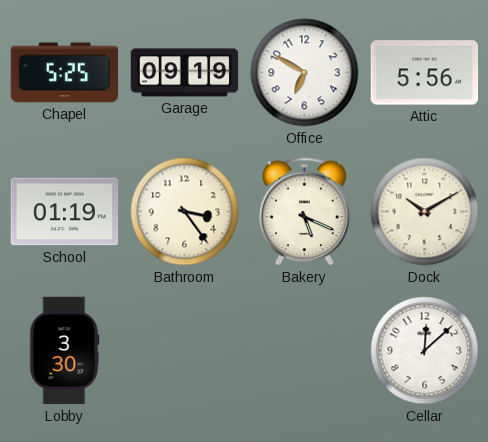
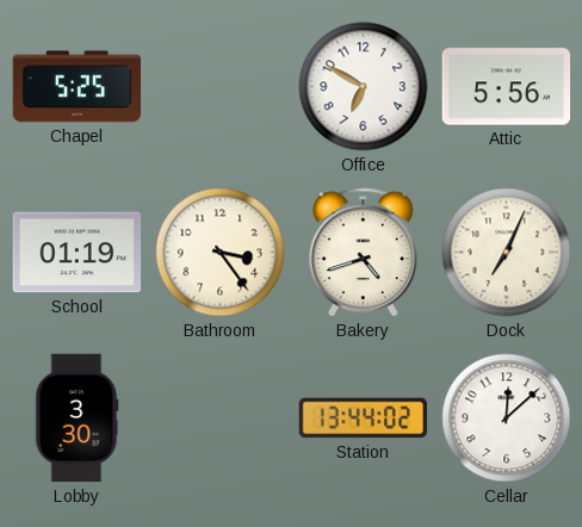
Garage: 09:19 -> none (185, 73)
Bakery: 5:19 -> 4:42 (363, 253)
Dock: 10:10 -> 7:04 (507, 253)
Station: none -> 13:44 (363, 418)
